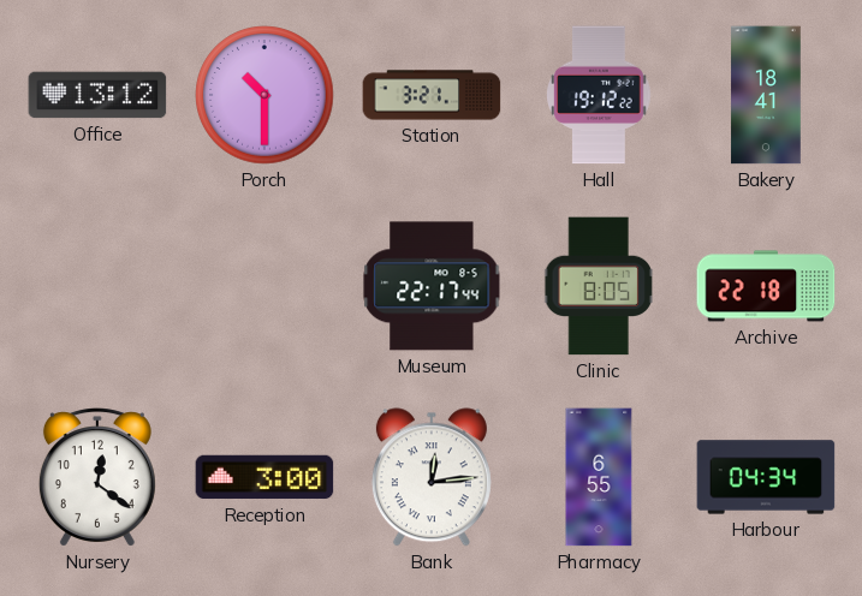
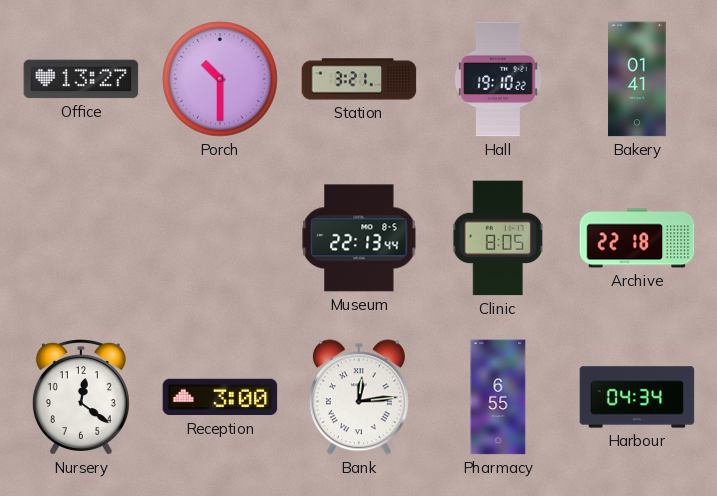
Office: 13:12 -> 13:27 (81, 79)
Hall: 19:12 -> 19:10 (498, 79)
Bakery: 18:41 -> 01:41 (637, 79)
Museum: 22:17 -> 22:13 (359, 238)
